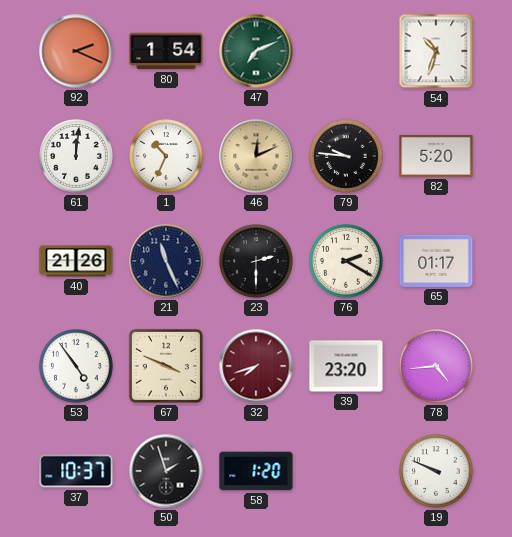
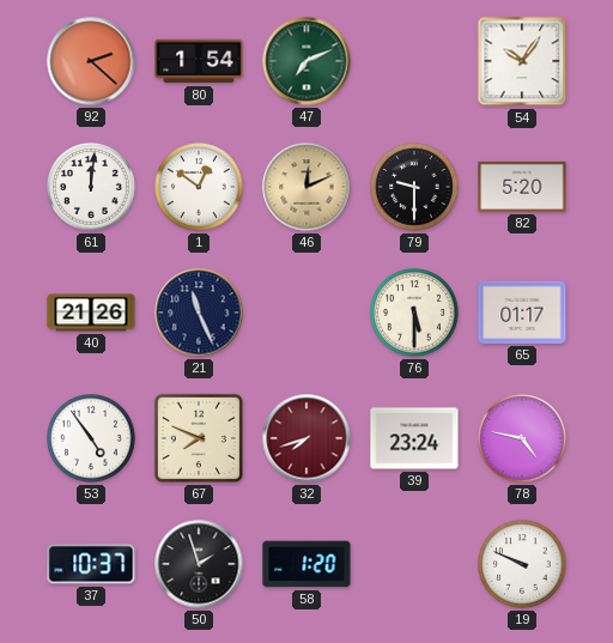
92: 2:19 -> 2:22 (91, 61)
54: 10:33 -> 10:06 (522, 61)
1: 10:34 -> 12:51 (199, 187)
79: 9:46 -> 9:30 (414, 187)
23: 2:30 -> none (256, 261)
76: 2:20 -> 5:30 (414, 313)
67: 3:49 -> 7:49 (199, 438)
39: 23:20 -> 23:24 (414, 438)
78: 4:44 -> 4:47 (522, 438)
